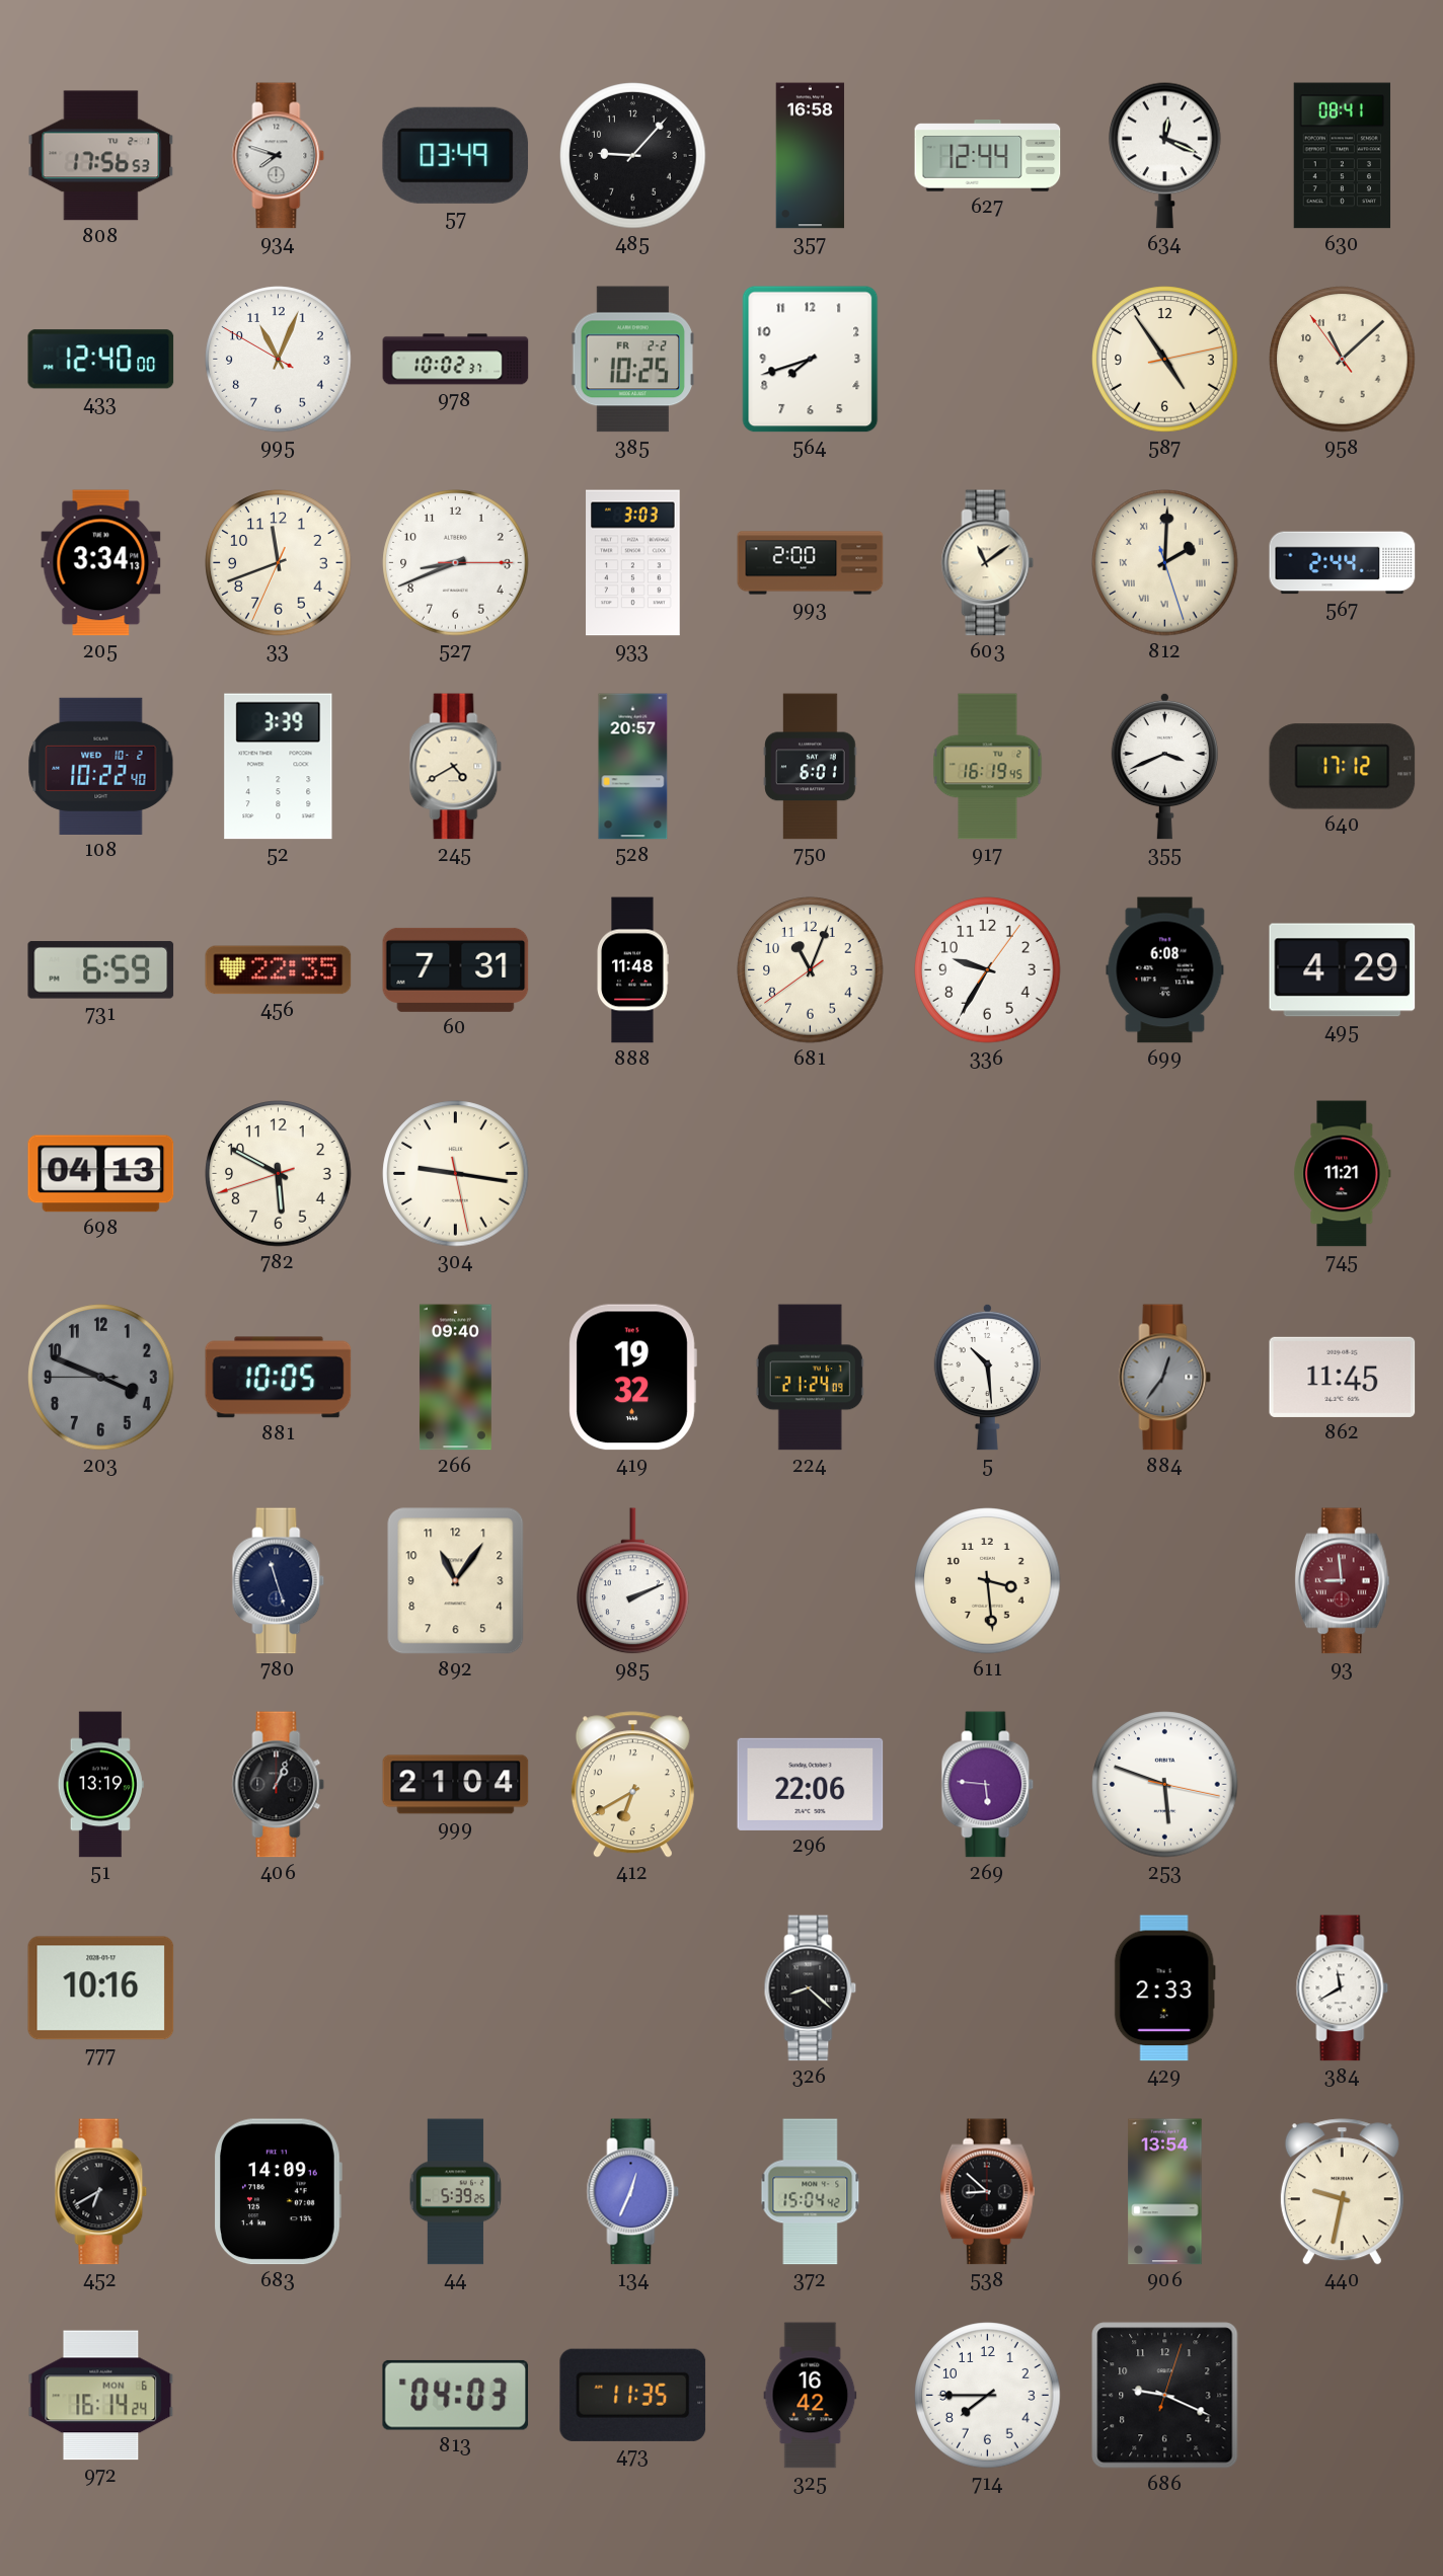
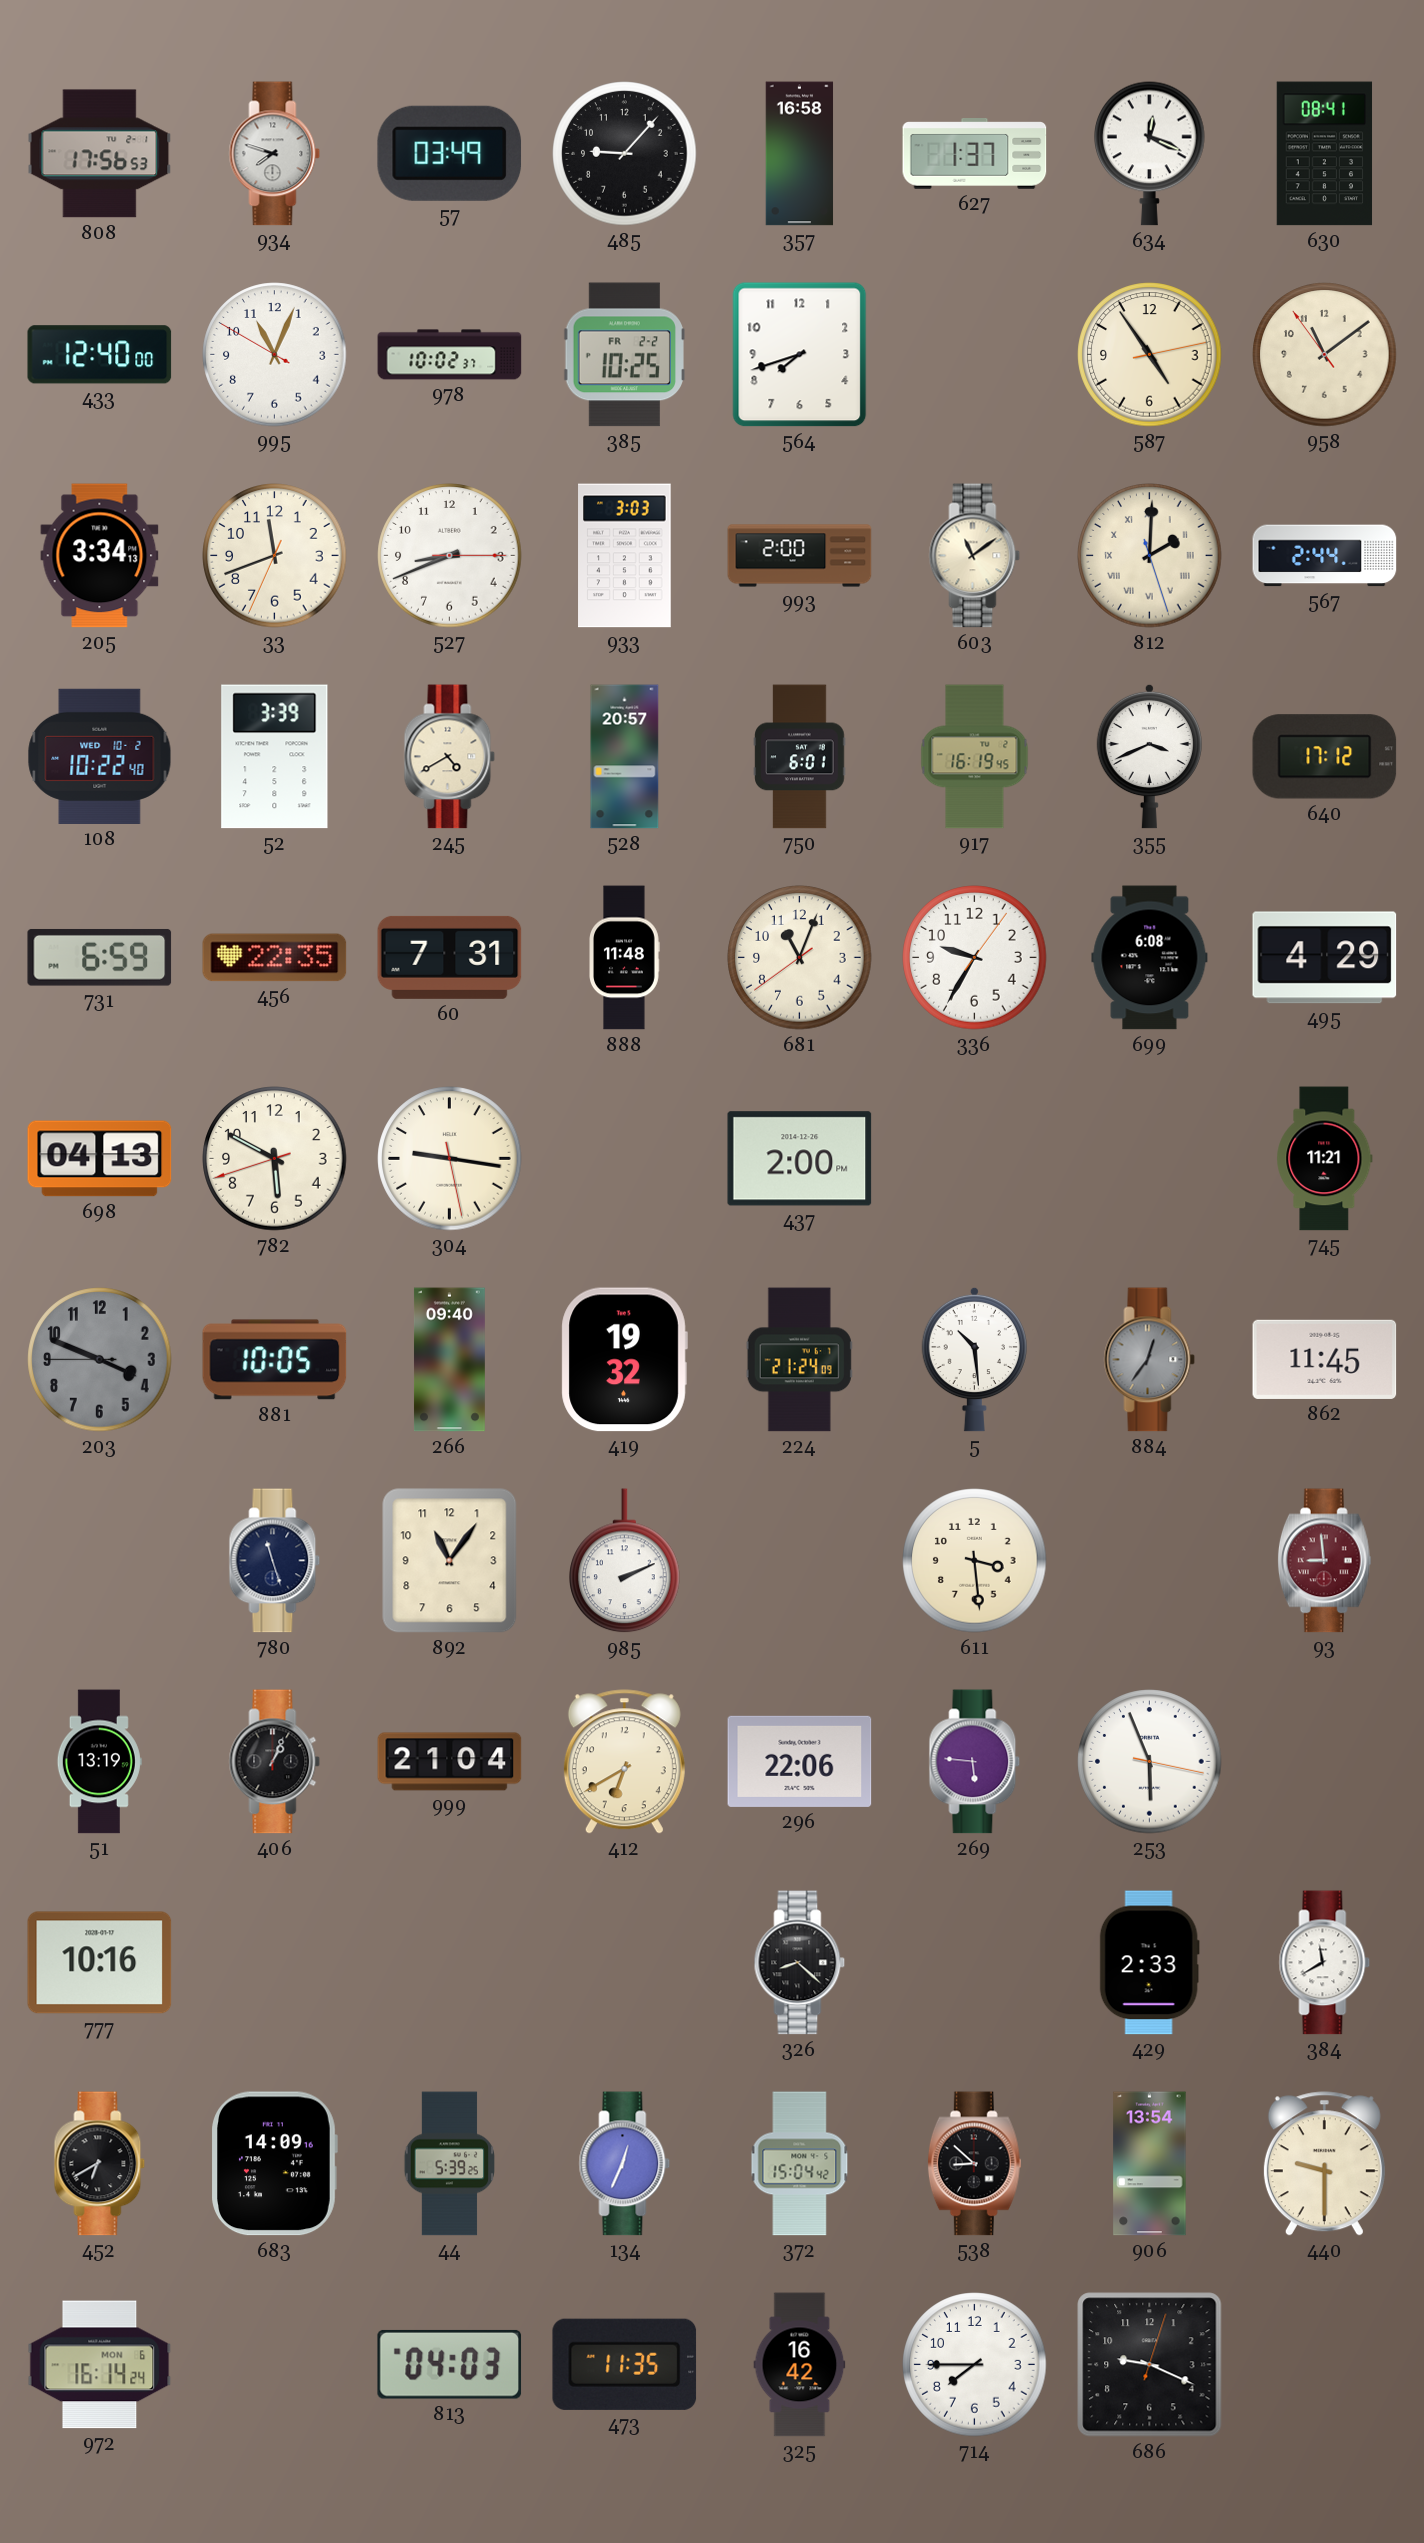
627: 12:44 -> 1:37 (975, 154)
958: 11:07 -> 11:08 (1325, 355)
437: none -> 2:00 (800, 1159)
253: 5:48 -> 5:56 (1150, 1762)
440: 9:32 -> 9:30 (1324, 2164)
